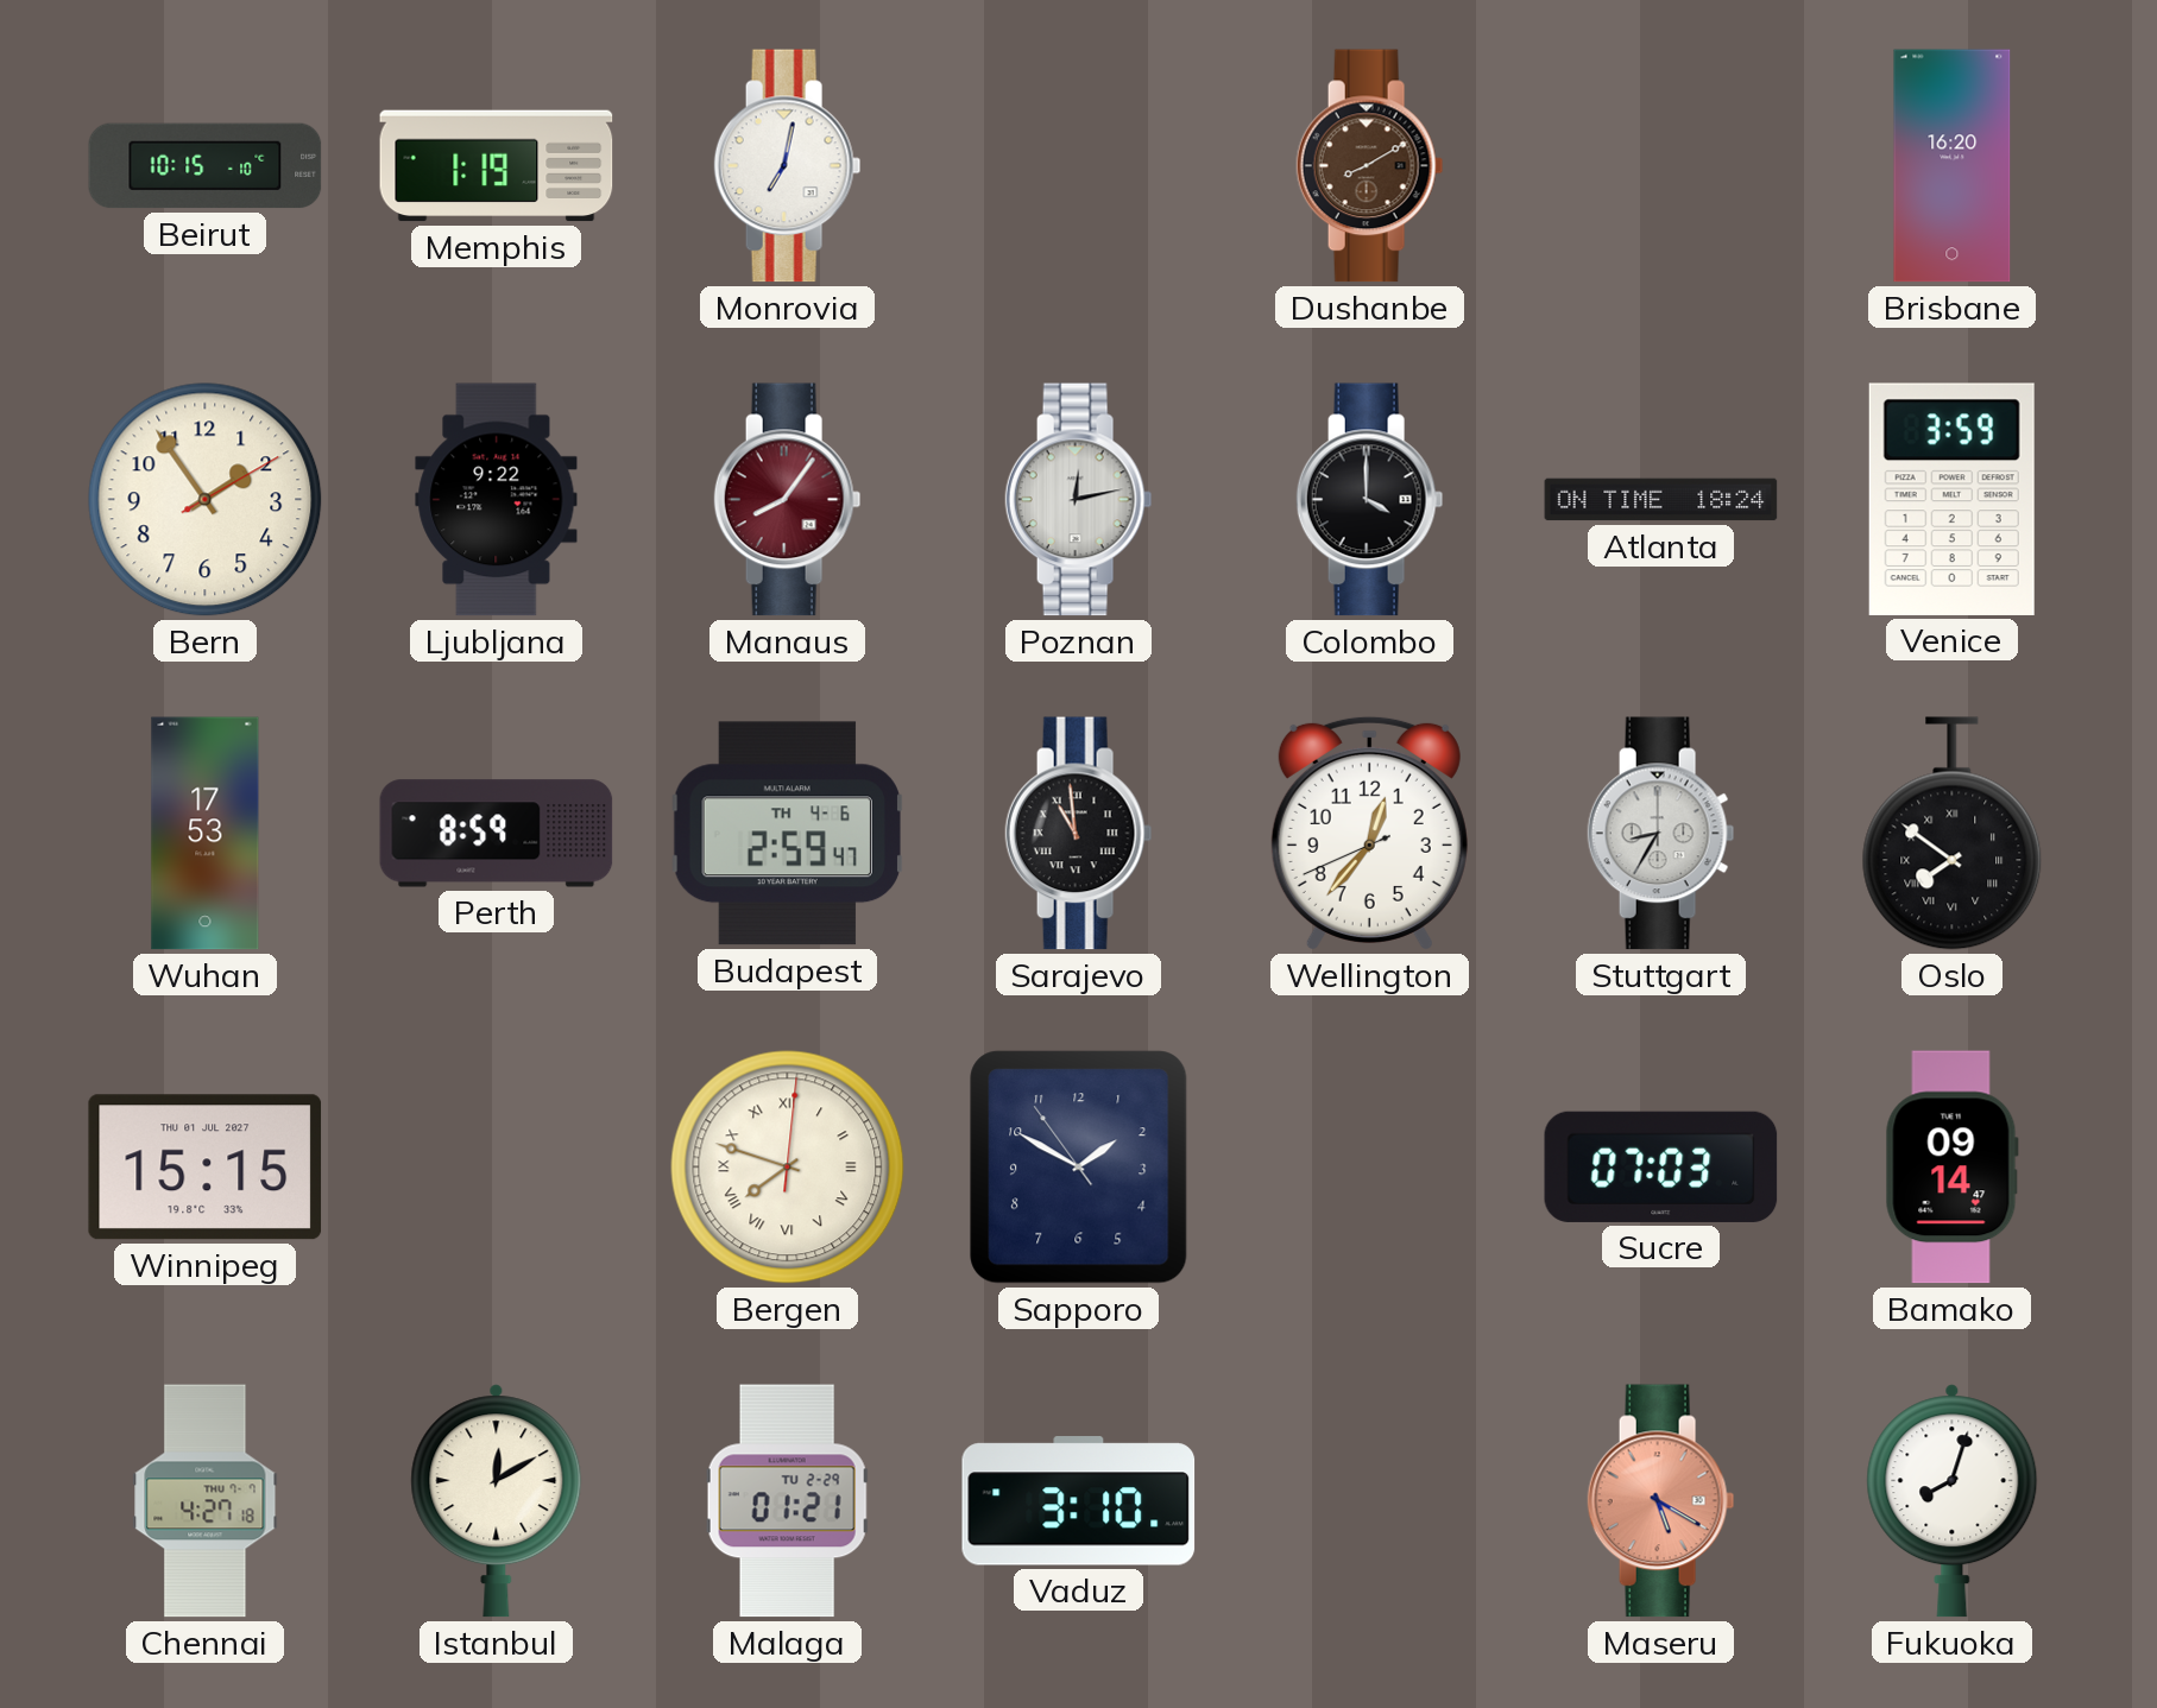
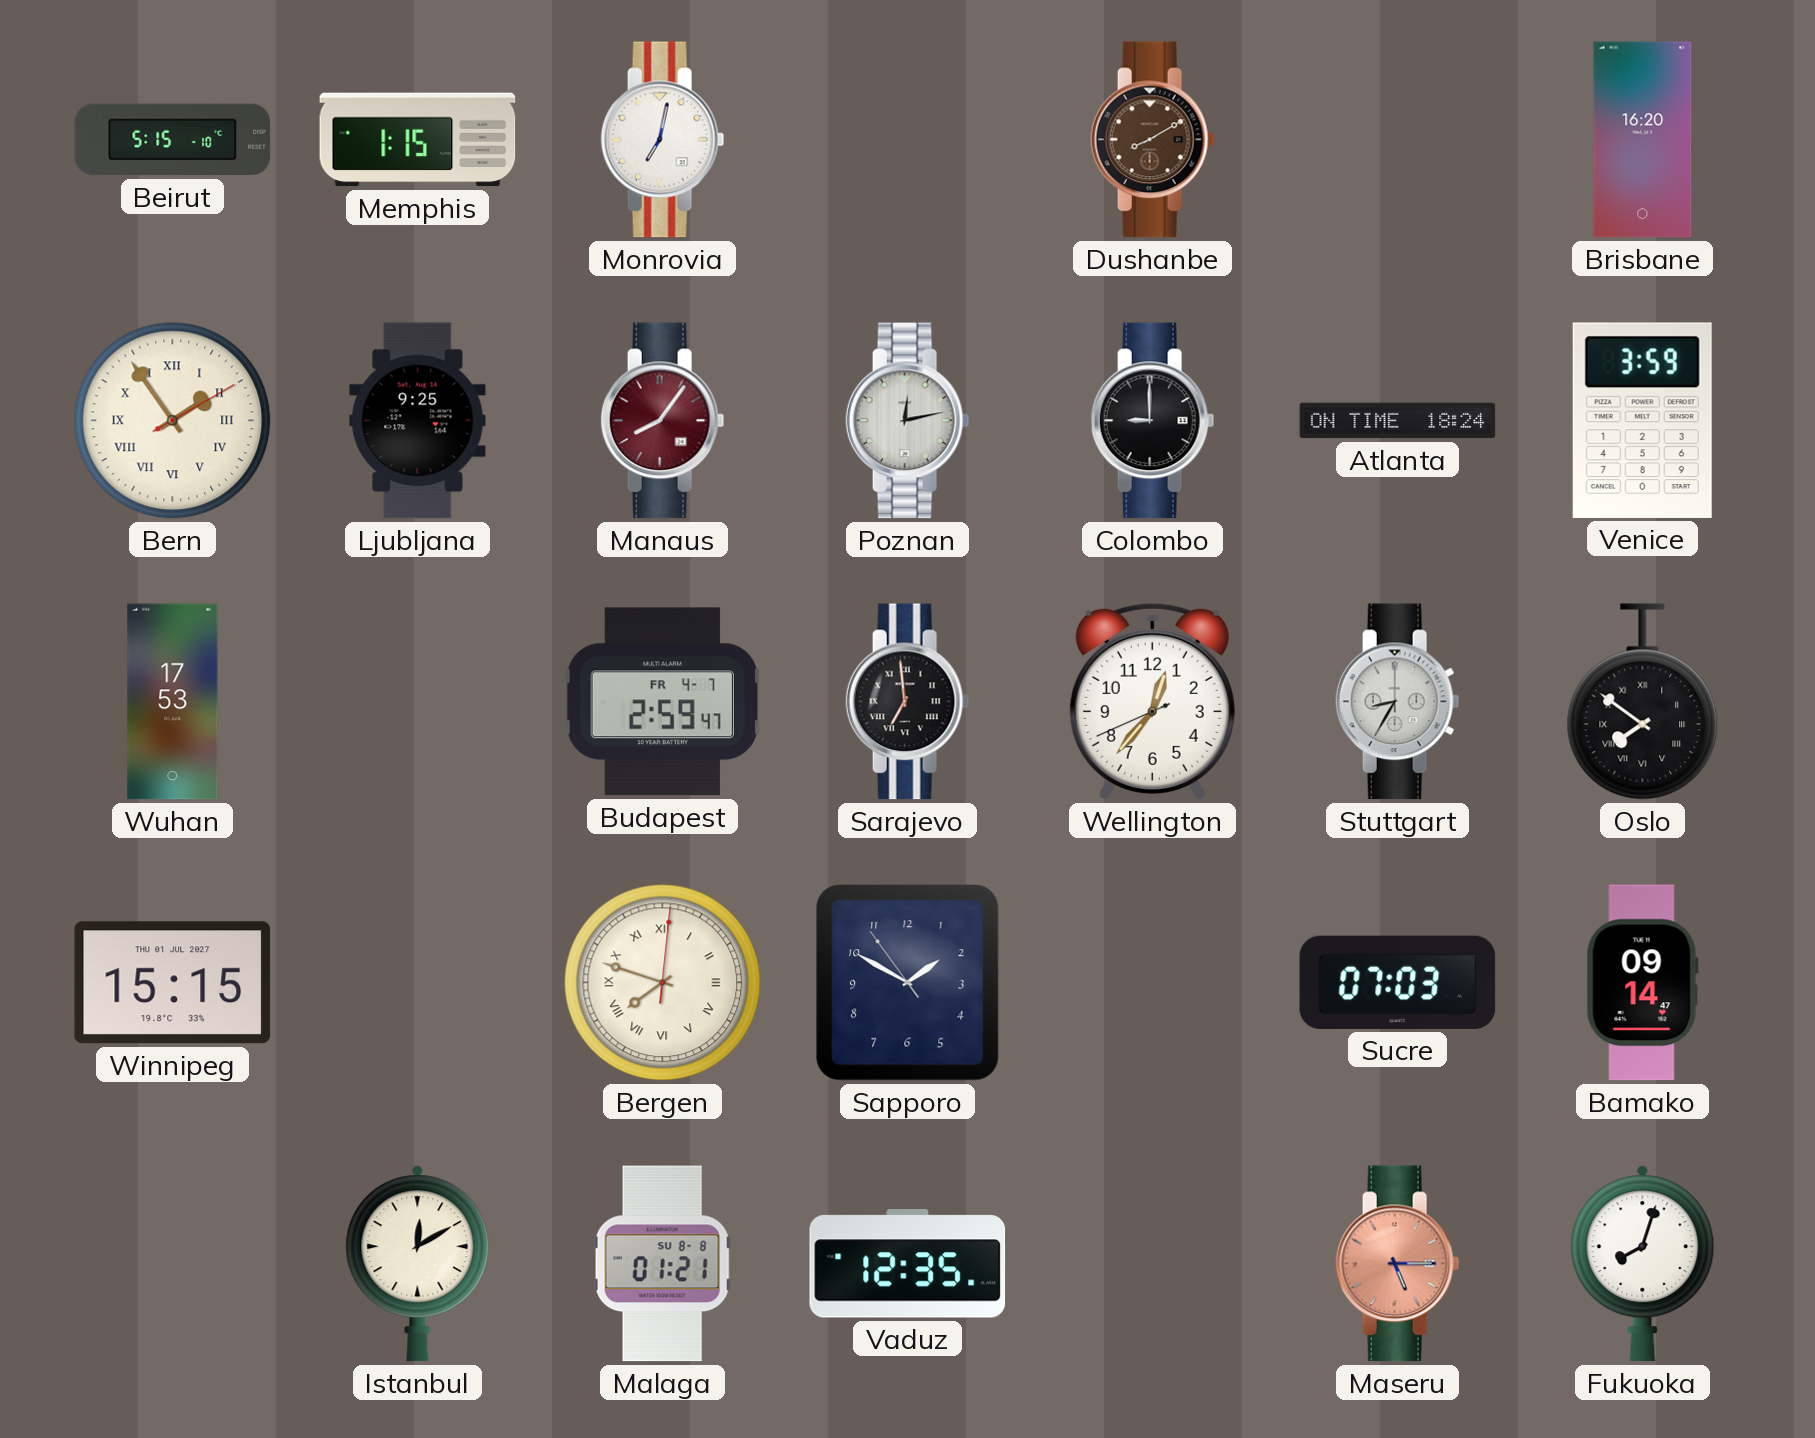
Beirut: 10:15 -> 5:15 (173, 140)
Memphis: 1:19 -> 1:15 (418, 140)
Bern numerals: Arabic -> Roman (173, 421)
Ljubljana: 9:22 -> 9:25 (418, 421)
Colombo: 4:00 -> 9:00 (1153, 421)
Perth: 8:59 -> none (497, 834)
Budapest date: TH 4-6 -> FR 4-7 (662, 702)
Sarajevo: 10:59 -> 6:59 (908, 702)
Chennai: 4:27 -> none (206, 1501)
Malaga date: TU 2-29 -> SU 8-8 (663, 1264)
Vaduz: 3:10 -> 12:35 (908, 1264)
Maseru: 5:20 -> 5:15 (1398, 1264)
